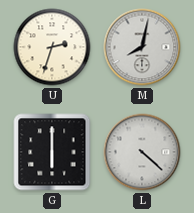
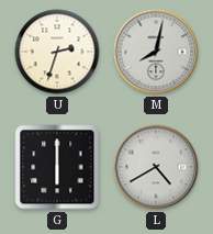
L: 4:22 -> 4:40 (156, 167)
